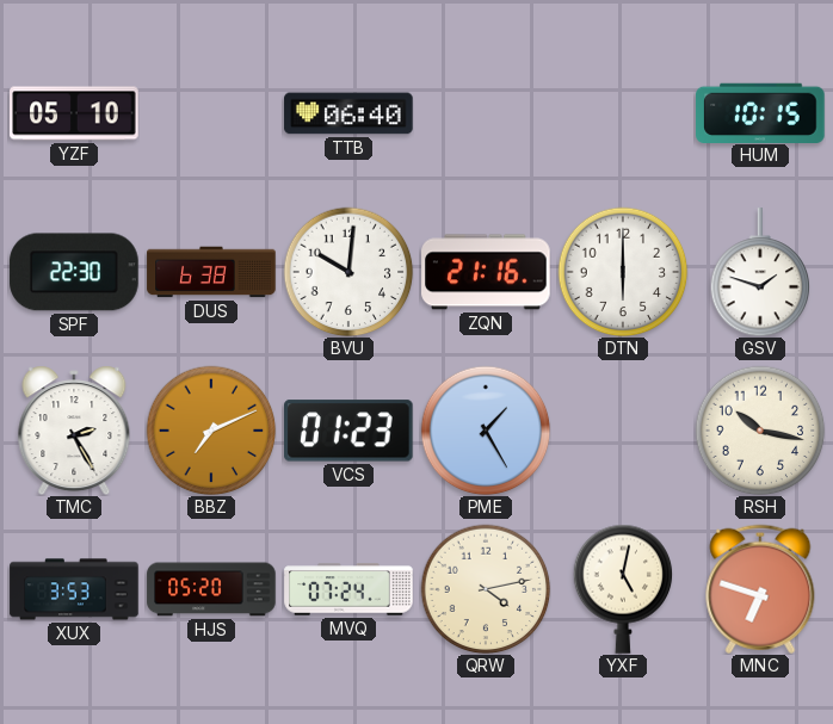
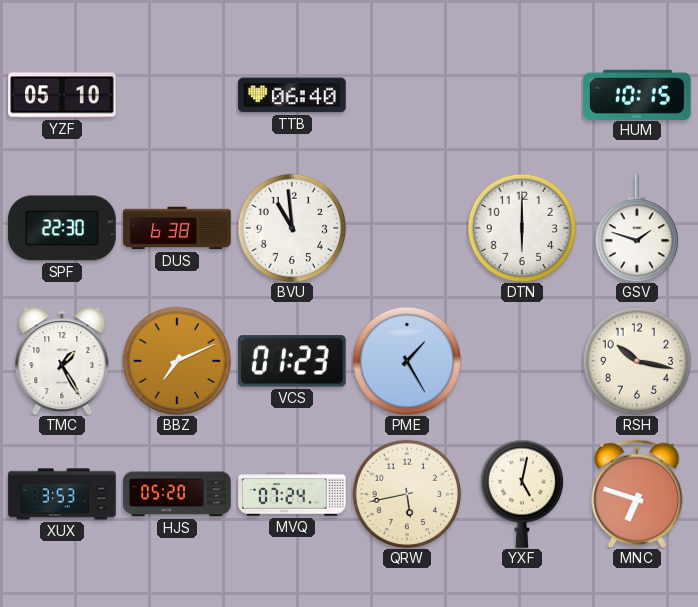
BVU: 10:01 -> 10:59 (292, 228)
ZQN: 21:16 -> none (486, 272)
TMC: 2:25 -> 1:25 (62, 361)
QRW: 4:13 -> 5:43 (407, 494)
